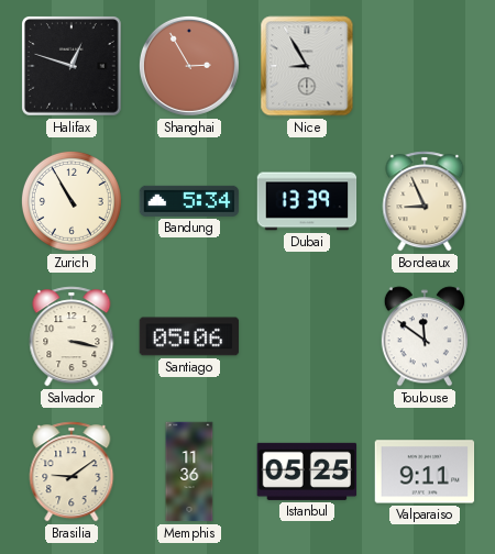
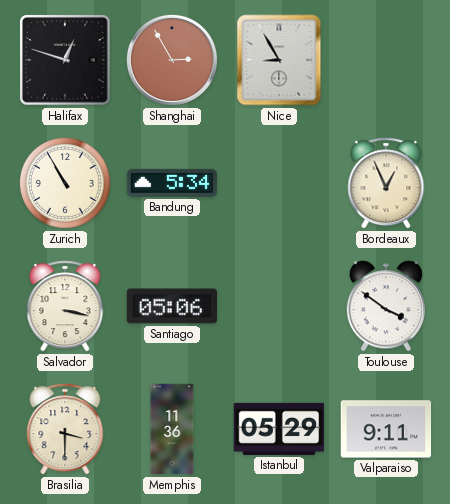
Dubai: 13:39 -> none (307, 201)
Bordeaux: 8:56 -> 12:56 (386, 183)
Toulouse: 11:51 -> 3:51 (386, 306)
Brasilia: 9:09 -> 3:30 (65, 429)
Istanbul: 05:25 -> 05:29 (279, 429)
